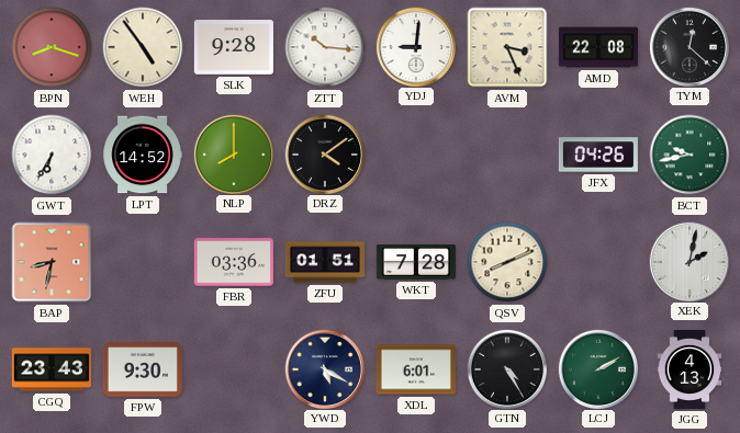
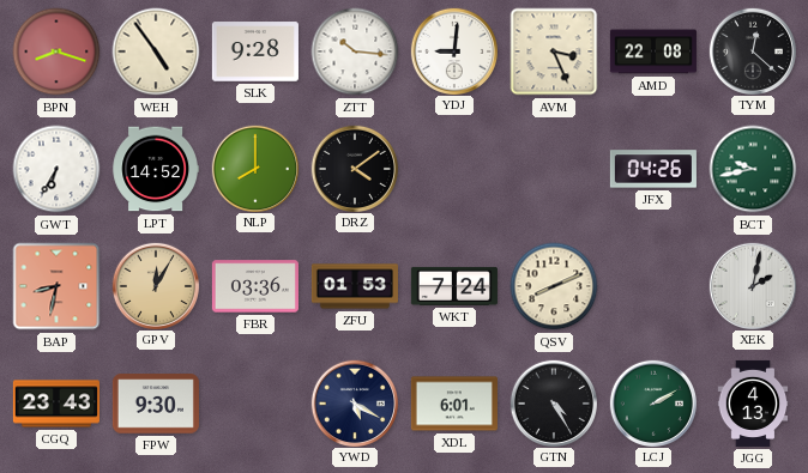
GPV: none -> 12:05 (155, 285)
ZFU: 01:51 -> 01:53 (355, 286)
WKT: 7:28 -> 7:24 (454, 286)
